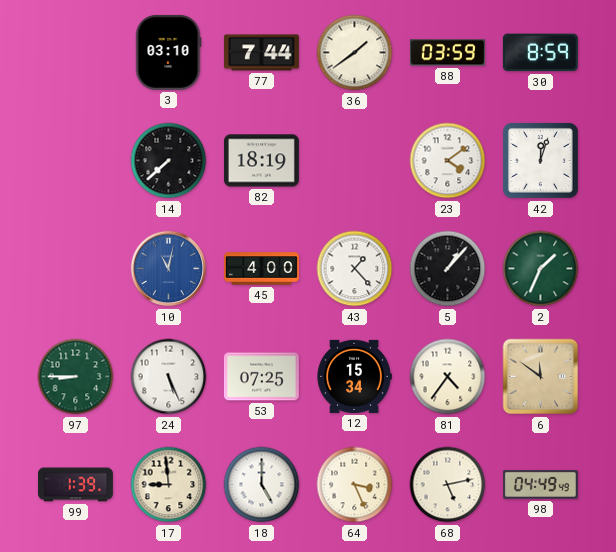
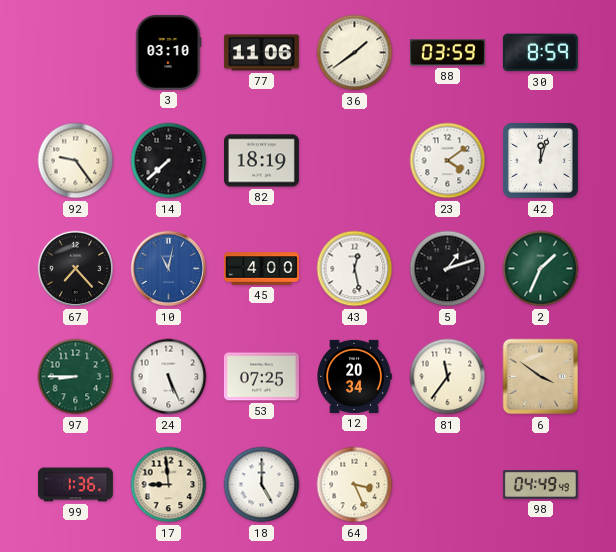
77: 7:44 -> 11:06 (261, 53)
92: none -> 9:24 (76, 161)
67: none -> 7:23 (76, 269)
43: 1:23 -> 12:28 (355, 269)
5: 1:07 -> 1:12 (448, 269)
12: 15:34 -> 20:34 (354, 376)
81: 4:36 -> 11:36 (448, 377)
6: 11:51 -> 3:51 (541, 377)
99: 1:39 -> 1:36 (75, 485)
68: 5:13 -> none (448, 485)
